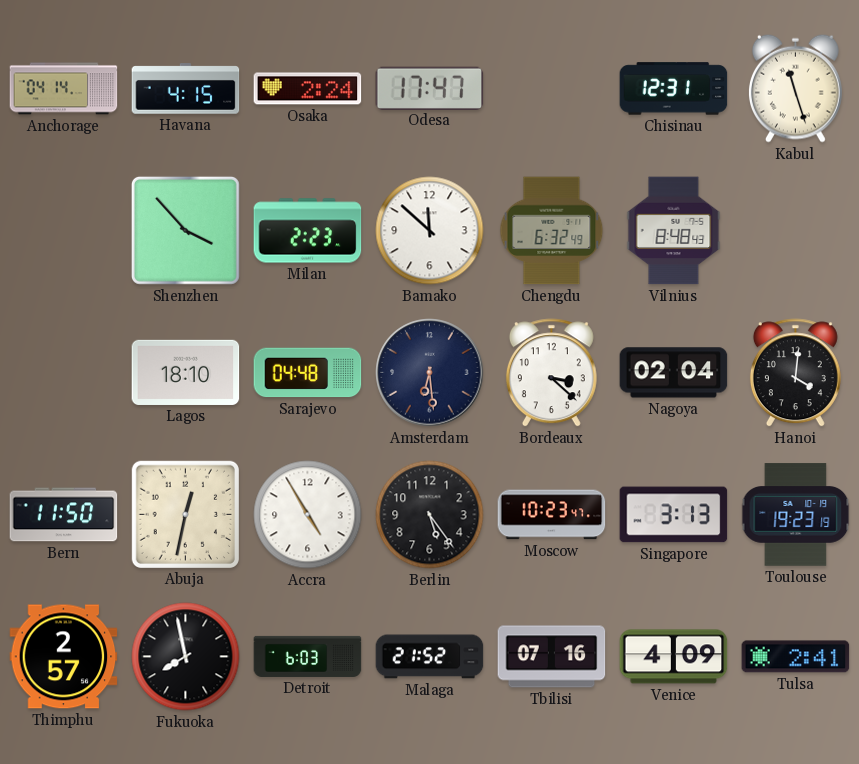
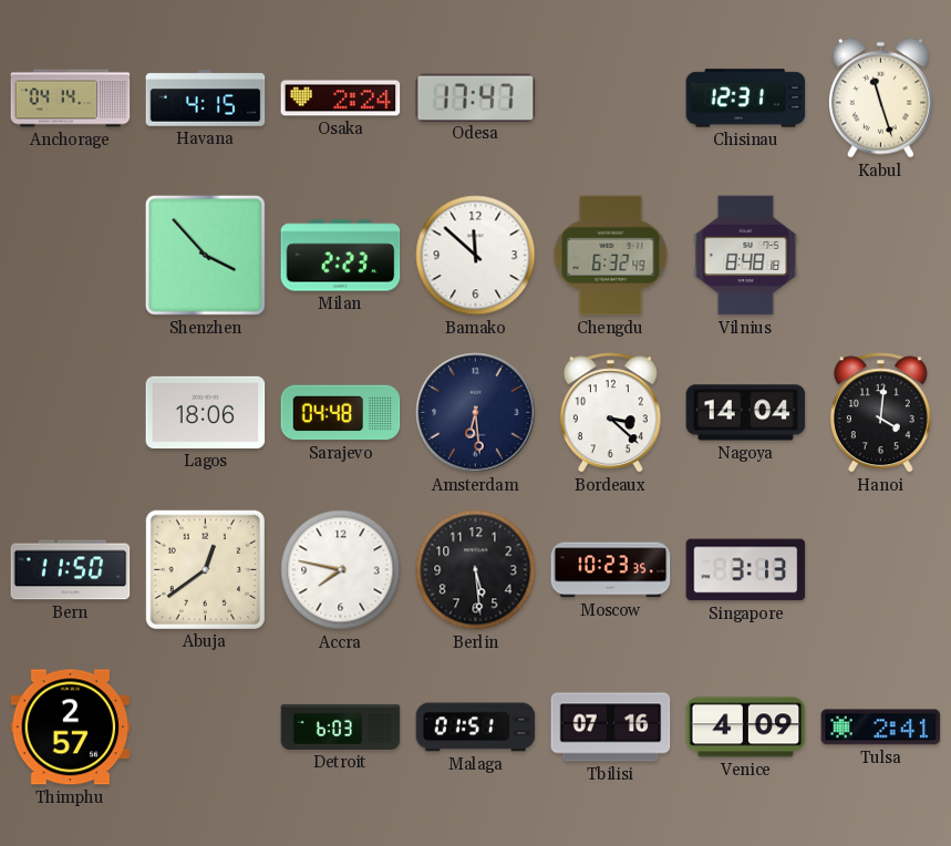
Vilnius: 8:48:43 -> 8:48:18 (746, 256)
Lagos: 18:10 -> 18:06 (206, 412)
Nagoya: 02:04 -> 14:04 (746, 413)
Abuja: 12:32 -> 12:39 (205, 569)
Accra: 4:55 -> 7:47 (341, 570)
Berlin: 5:24 -> 5:29 (476, 570)
Moscow: 10:23:47 -> 10:23:35 (611, 570)
Toulouse: 19:23 -> none (796, 515)
Fukuoka: 7:58 -> none (186, 657)
Malaga: 21:52 -> 01:51 (476, 728)
